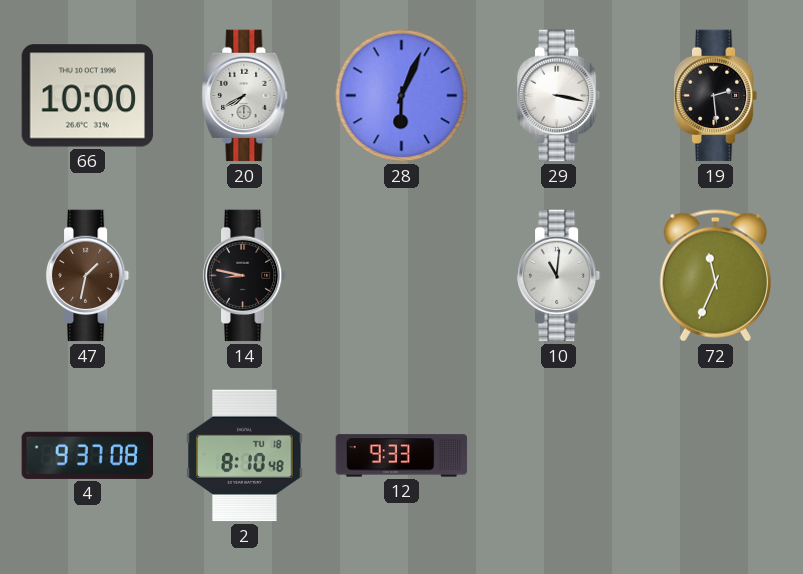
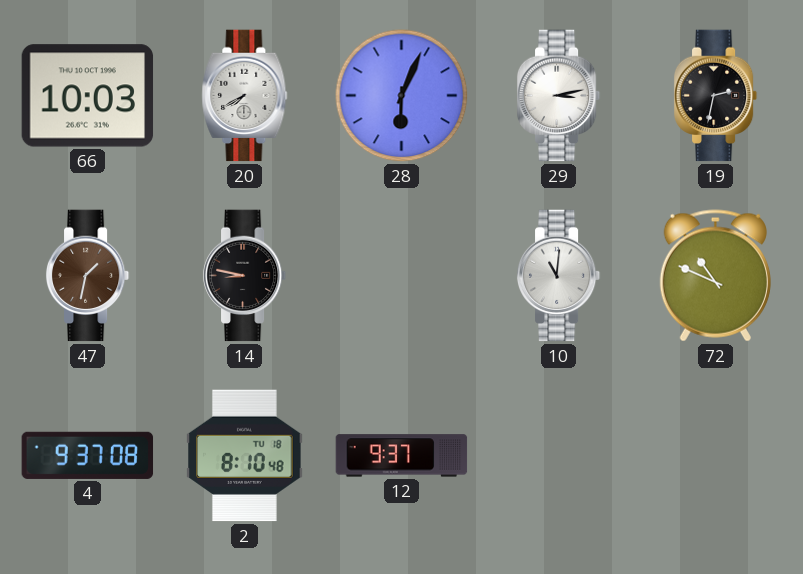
66: 10:00 -> 10:03 (88, 96)
29: 3:17 -> 3:13 (559, 96)
19: 2:29 -> 2:32 (716, 96)
72: 11:34 -> 10:49 (715, 276)
12: 9:33 -> 9:37 (402, 456)
